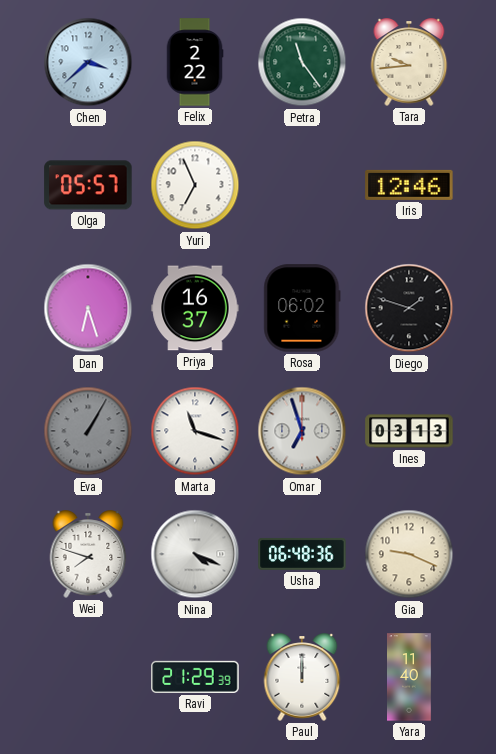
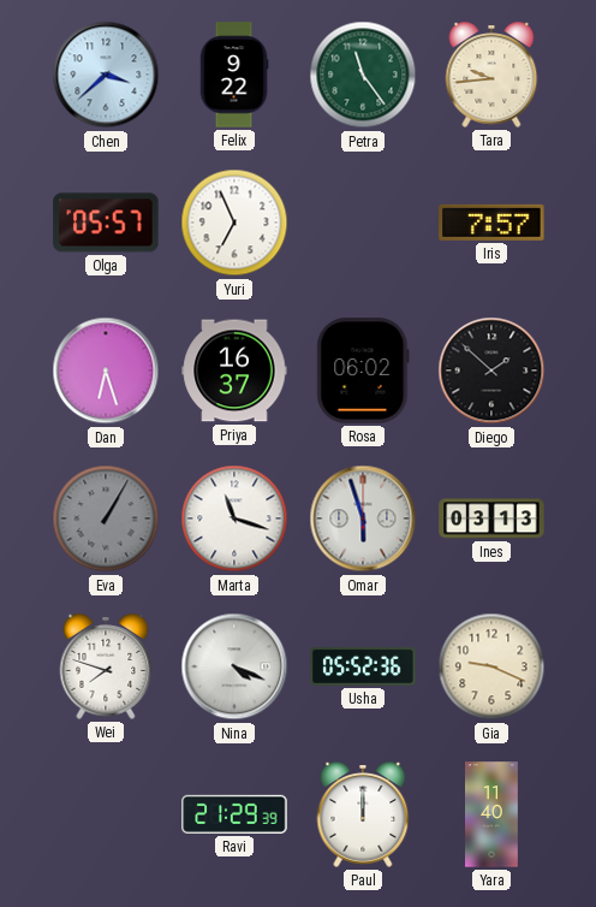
Felix: 2:22 -> 9:22 (234, 75)
Iris: 12:46 -> 7:57 (491, 223)
Diego: 1:48 -> 1:52 (491, 370)
Omar: 6:57 -> 5:57 (363, 518)
Usha: 06:48 -> 05:52 (363, 666)
